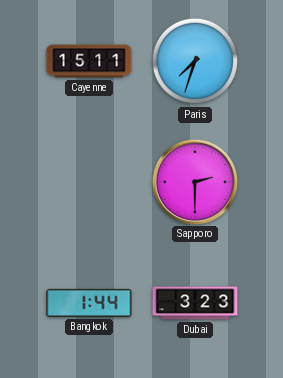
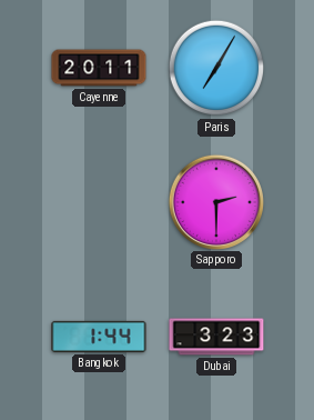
Cayenne: 15:11 -> 20:11 (99, 68)
Paris: 7:33 -> 7:05 (216, 68)
